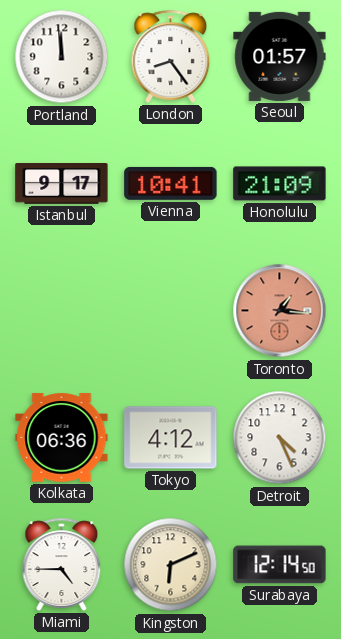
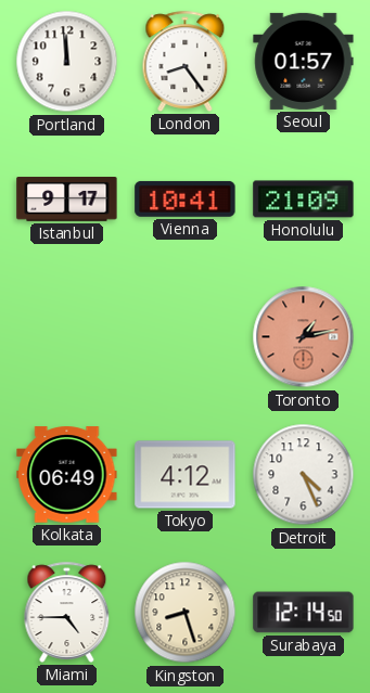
Toronto: 1:16 -> 1:13 (304, 337)
Kolkata: 06:36 -> 06:49 (67, 475)
Kingston: 6:11 -> 8:27 (186, 613)
